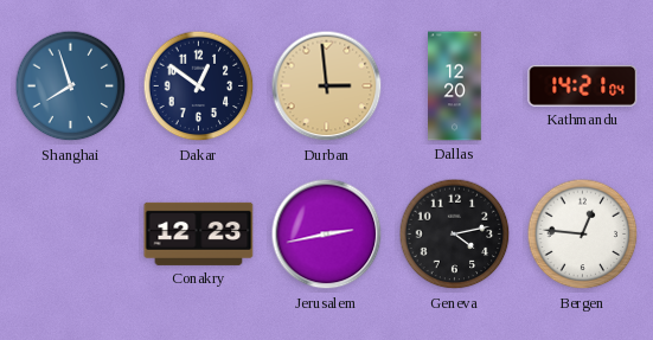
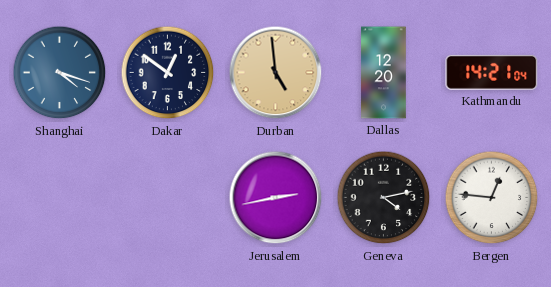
Shanghai: 7:57 -> 4:18 (60, 73)
Durban: 2:59 -> 4:59 (276, 73)
Conakry: 12:23 -> none (199, 233)
